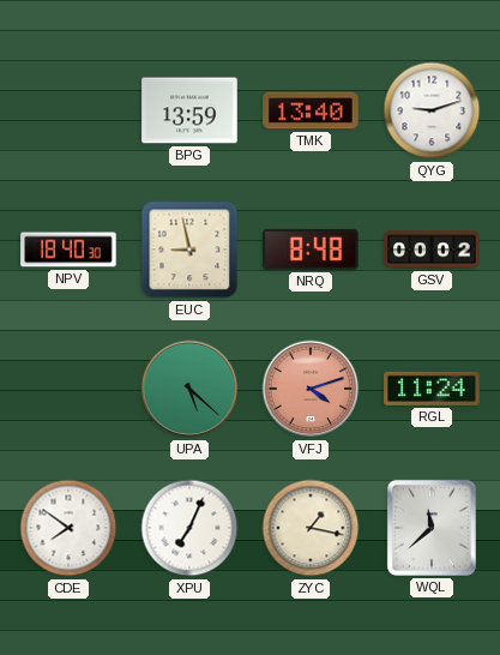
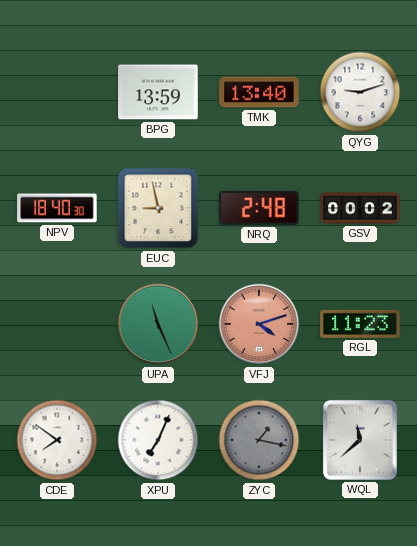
NRQ: 8:48 -> 2:48 (259, 208)
UPA: 5:22 -> 11:26 (158, 324)
RGL: 11:24 -> 11:23 (360, 324)
ZYC dial: cream -> grey (259, 440)
